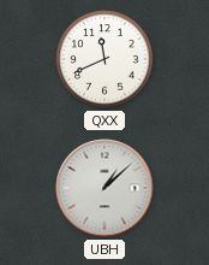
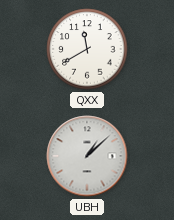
QXX: 11:41 -> 11:40 (87, 49)
